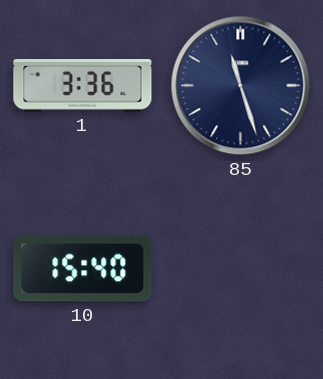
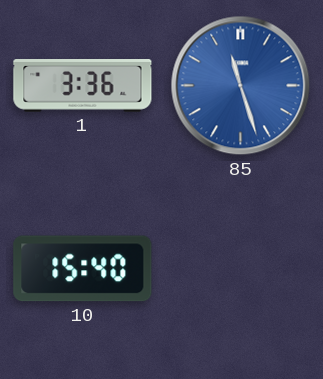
85 dial: navy -> blue (241, 86)
